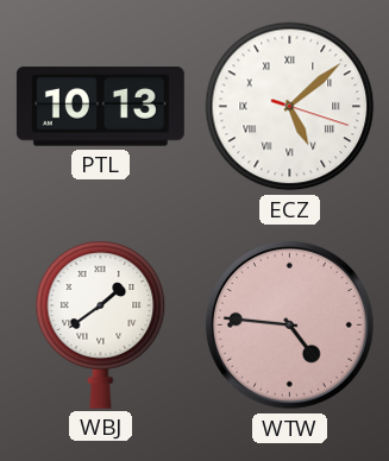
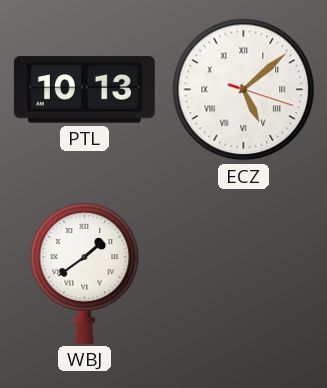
WTW: 4:46 -> none (289, 324)
